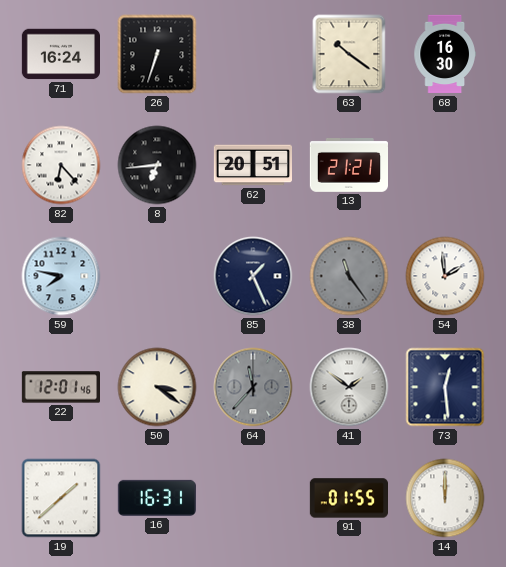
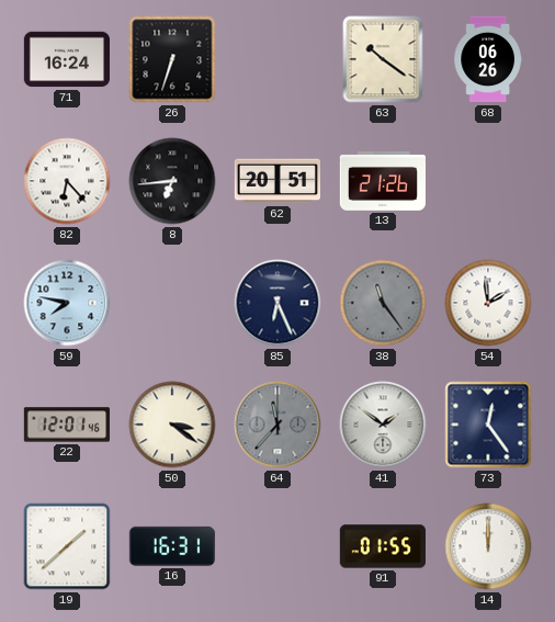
68: 16:30 -> 06:26 (488, 59)
13: 21:21 -> 21:26 (382, 182)
85: 1:26 -> 6:26 (277, 303)
73: 12:29 -> 12:24 (488, 425)
